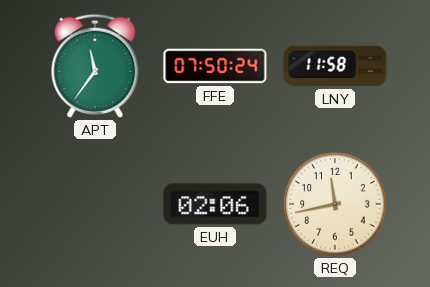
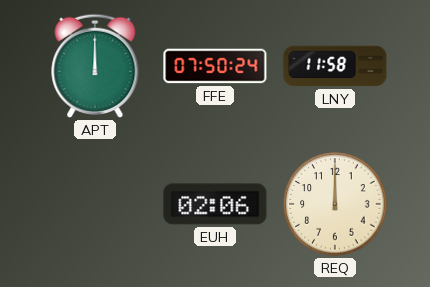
APT: 11:36 -> 12:00 (95, 66)
REQ: 11:43 -> 12:00 (335, 204)
